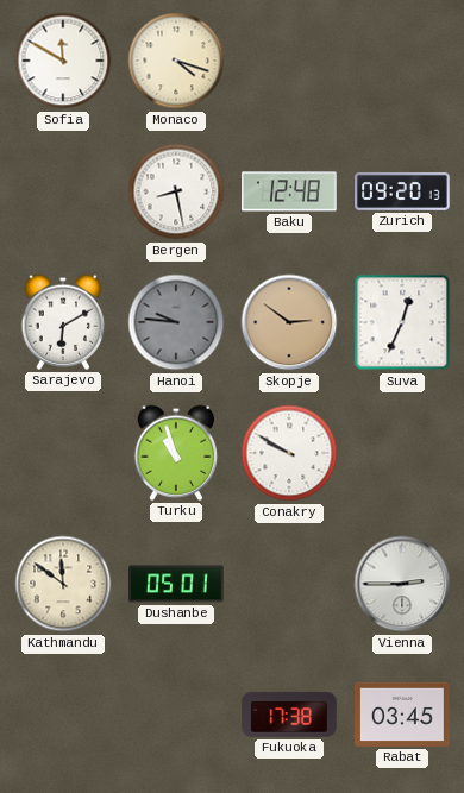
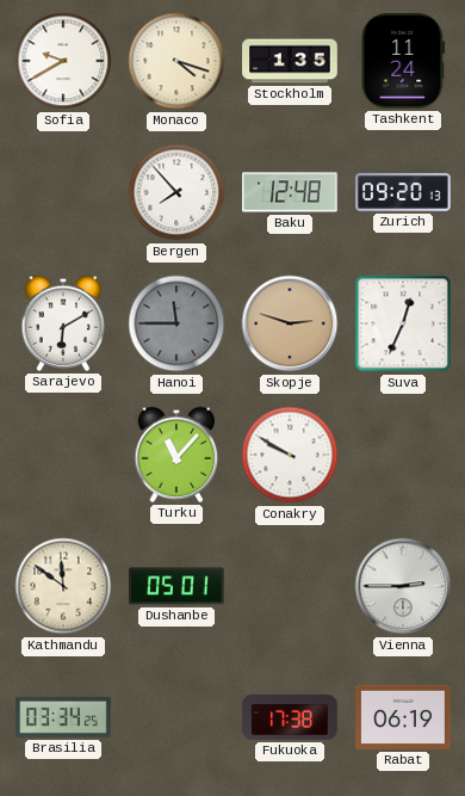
Sofia: 11:50 -> 9:40 (63, 61)
Stockholm: none -> 1:35 (290, 61)
Tashkent: none -> 11:24 (403, 62)
Bergen: 8:28 -> 7:53 (176, 192)
Hanoi: 9:46 -> 11:45 (176, 323)
Skopje: 2:51 -> 2:48 (290, 323)
Turku: 10:57 -> 11:07 (176, 455)
Brasilia: none -> 03:34 (63, 717)
Rabat: 03:45 -> 06:19 (403, 717)
